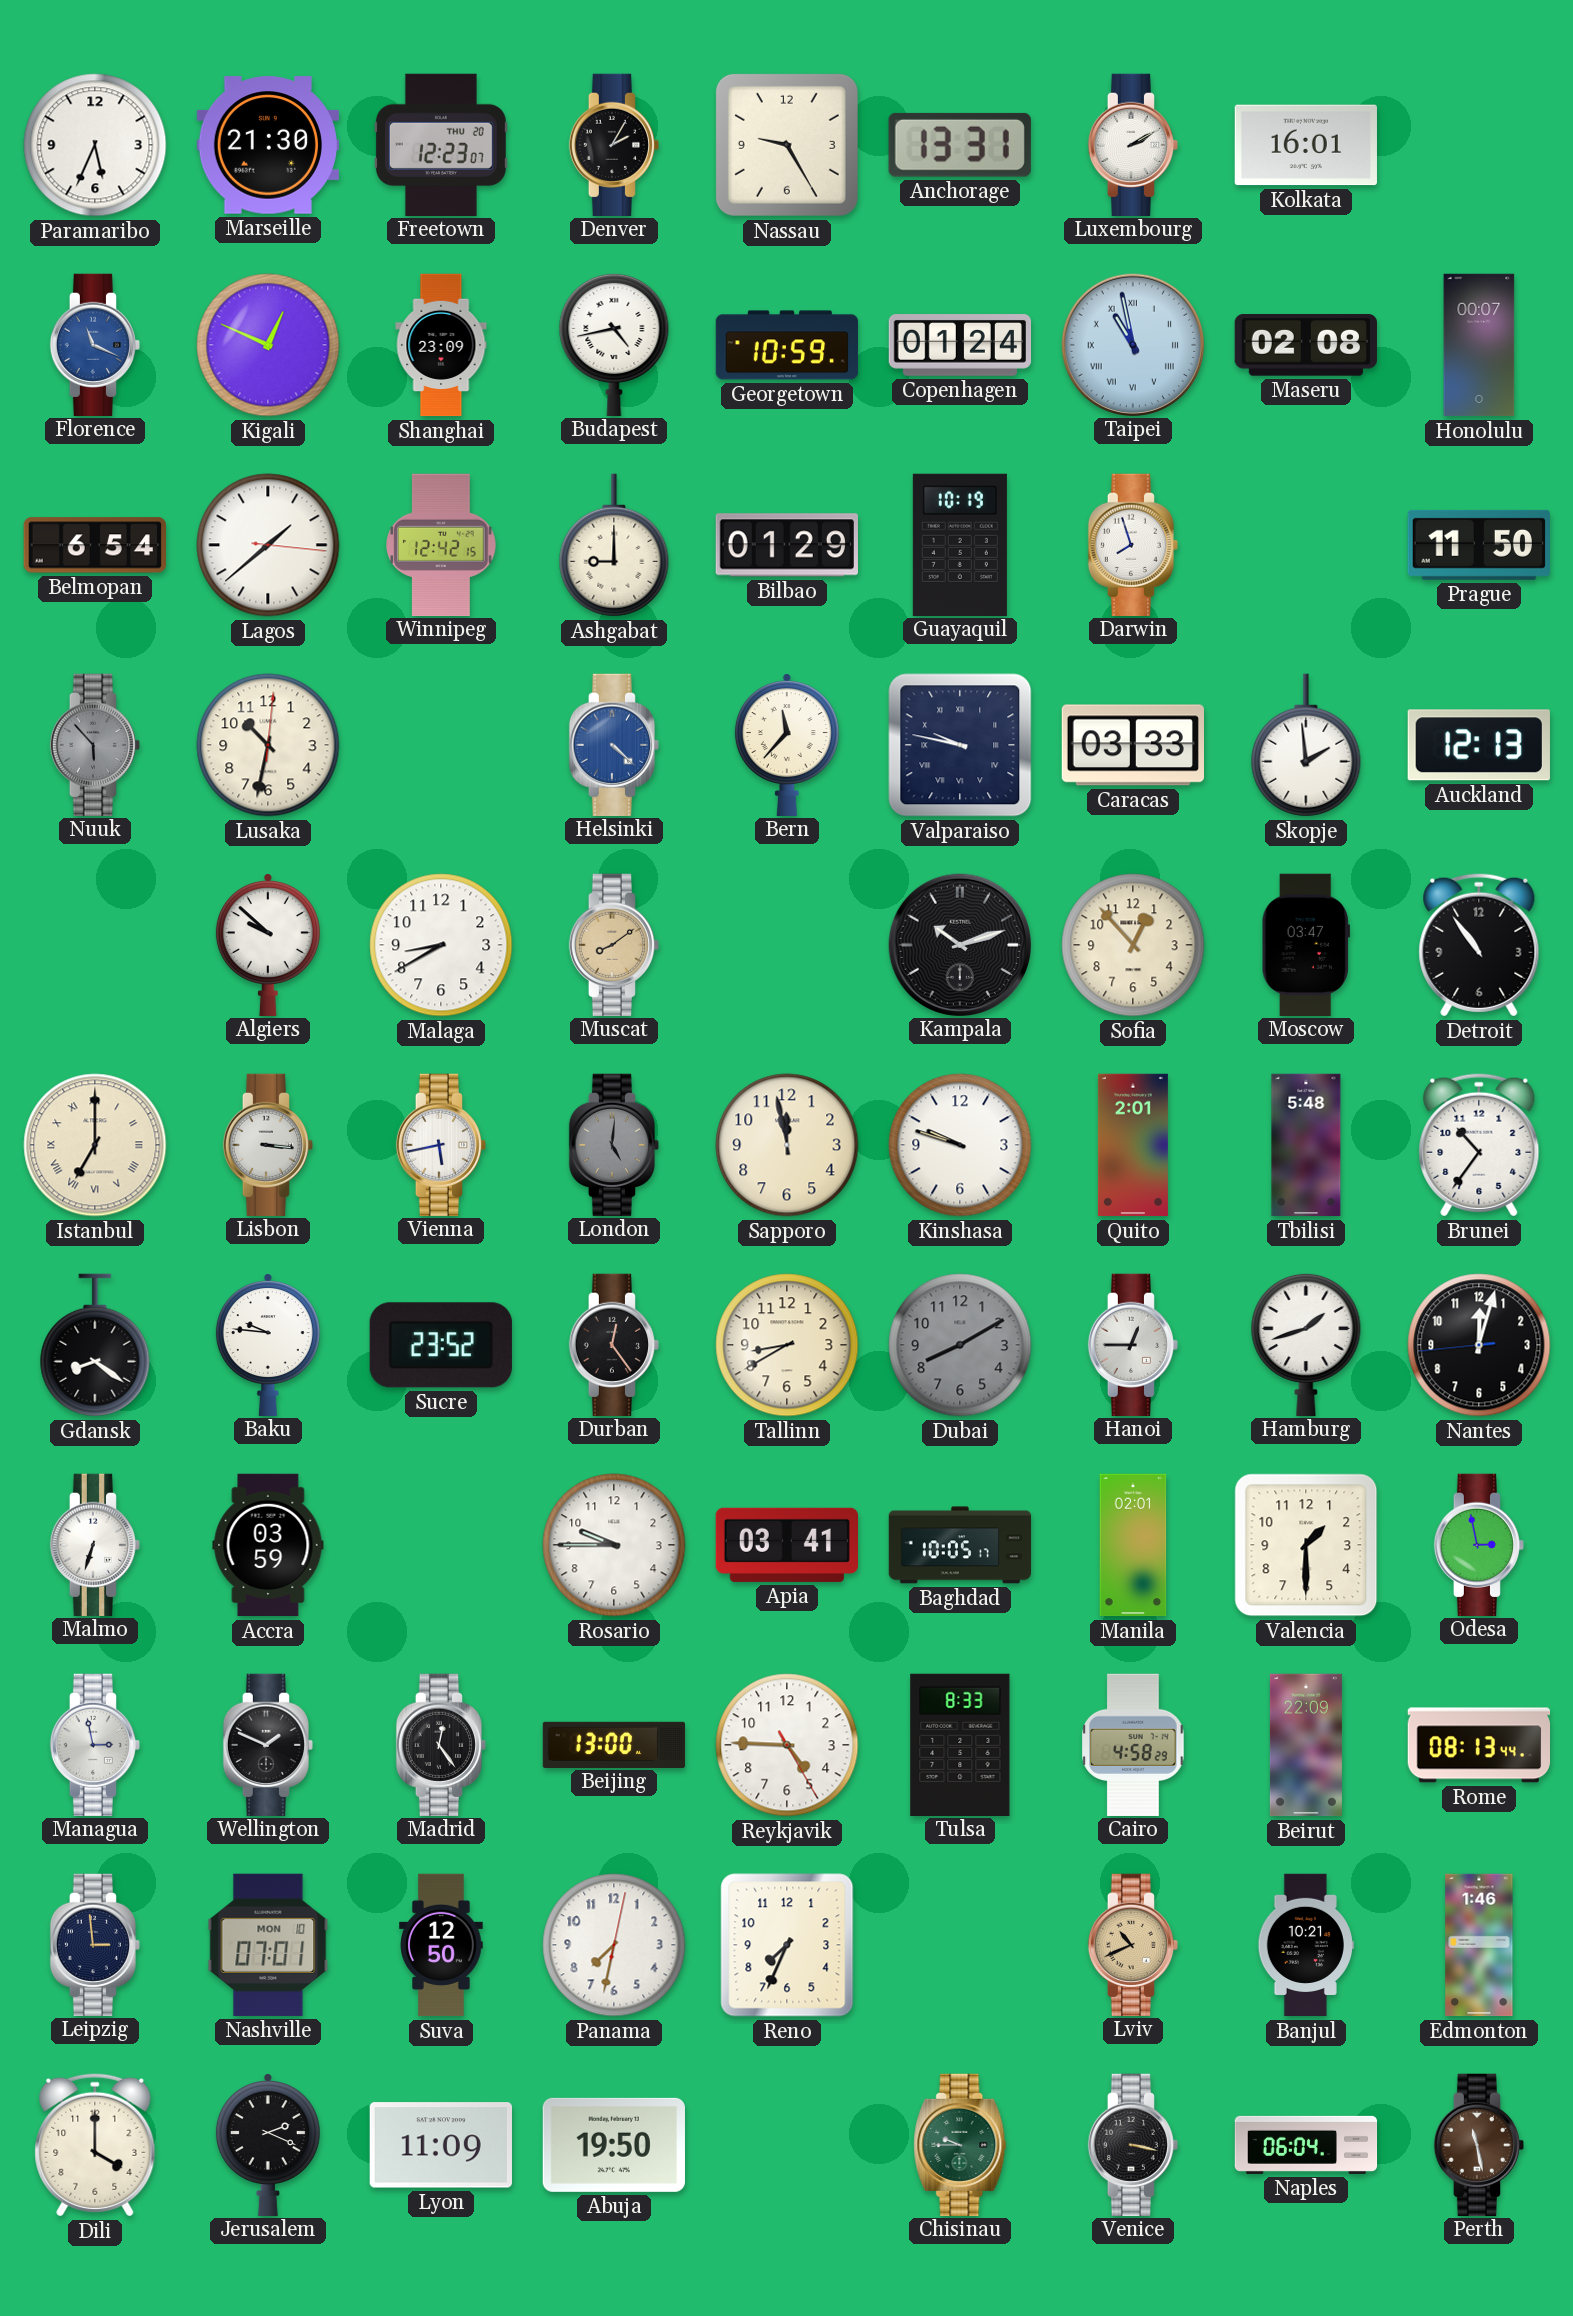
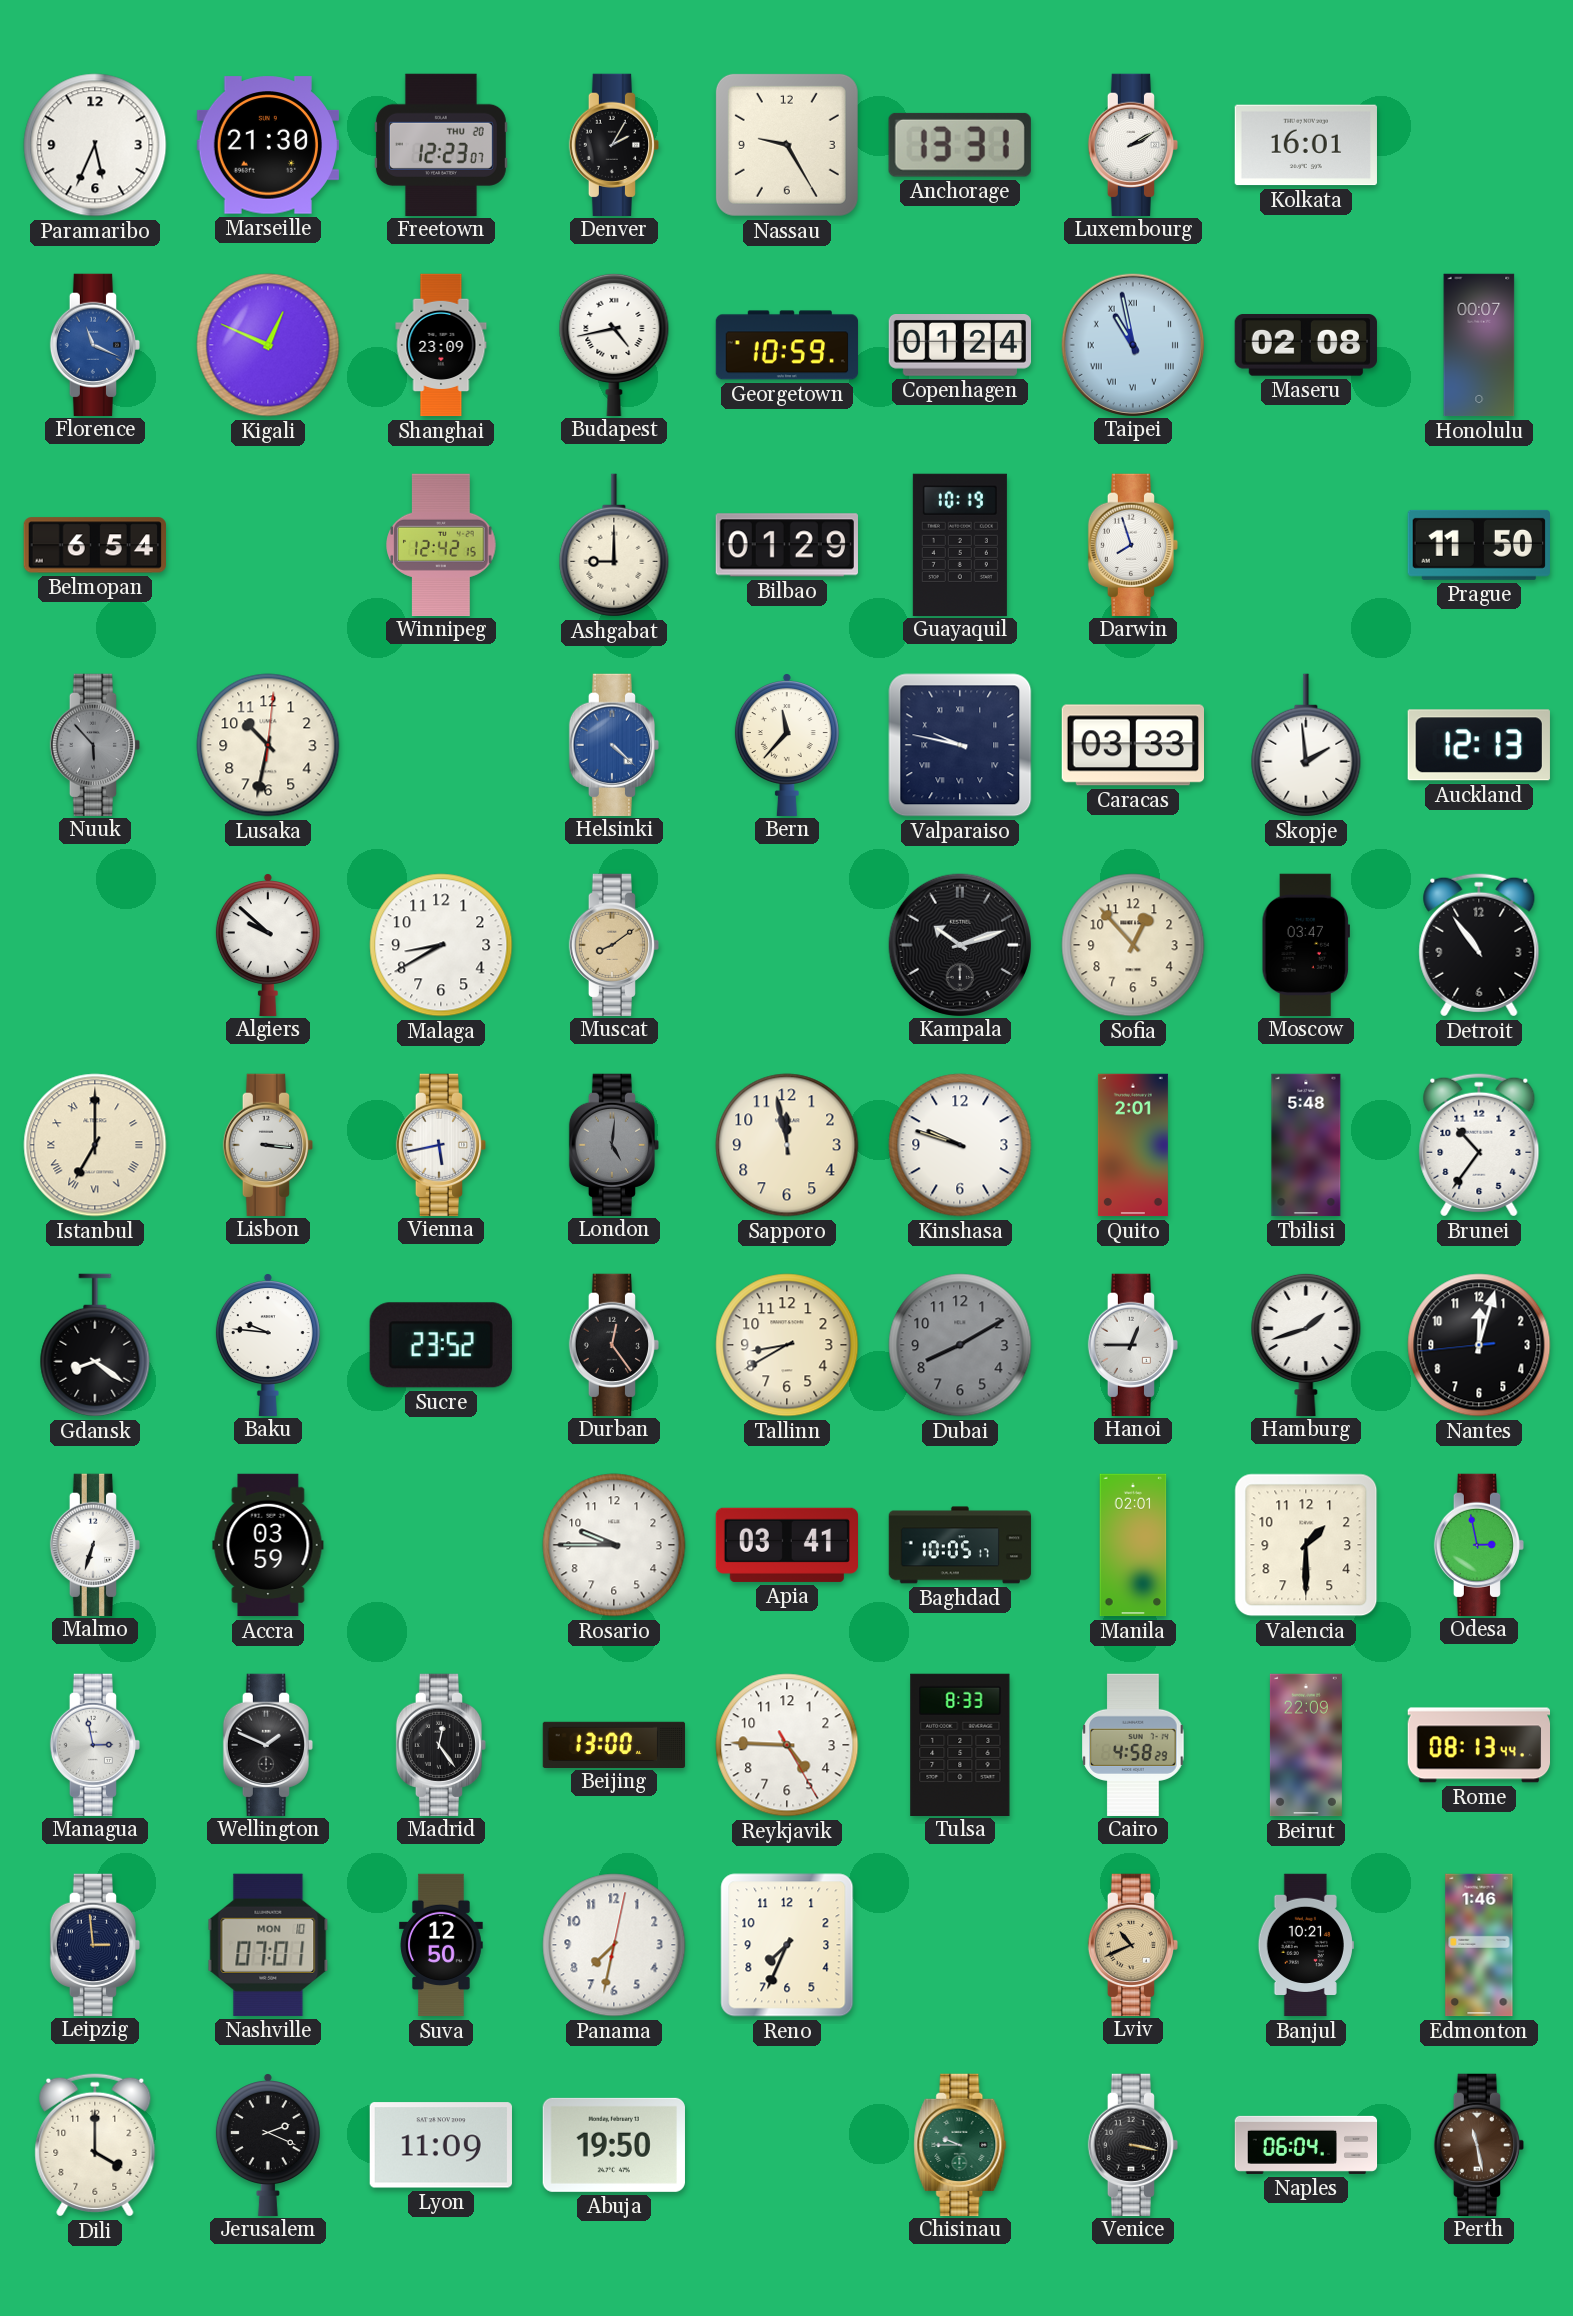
Lagos: 1:38 -> none (268, 545)
